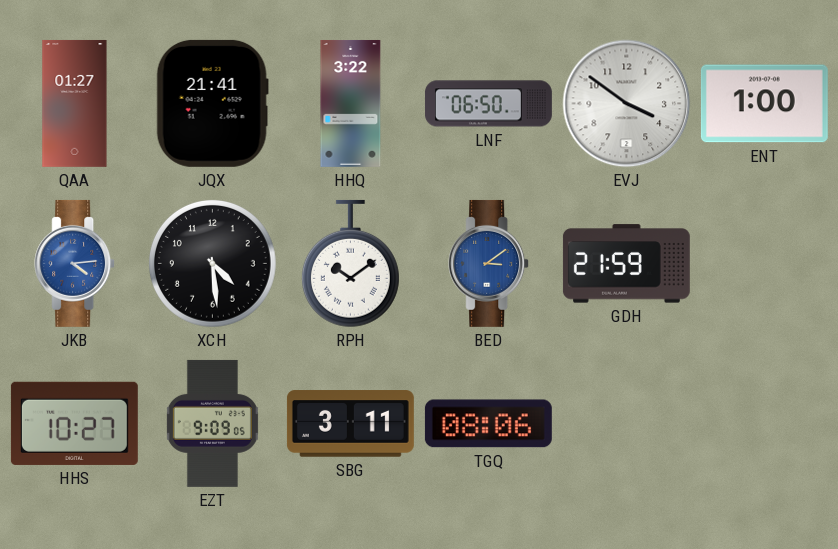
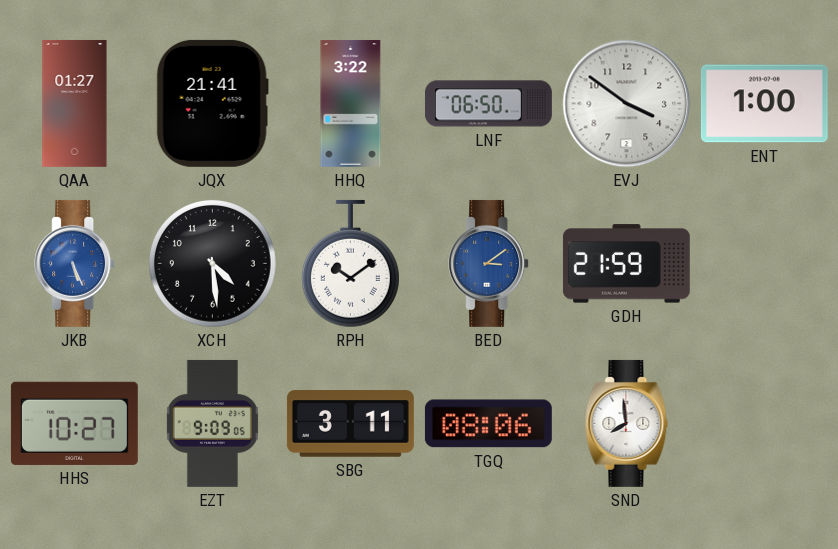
JKB: 4:14 -> 5:26 (75, 263)
SND: none -> 7:59 (627, 423)
